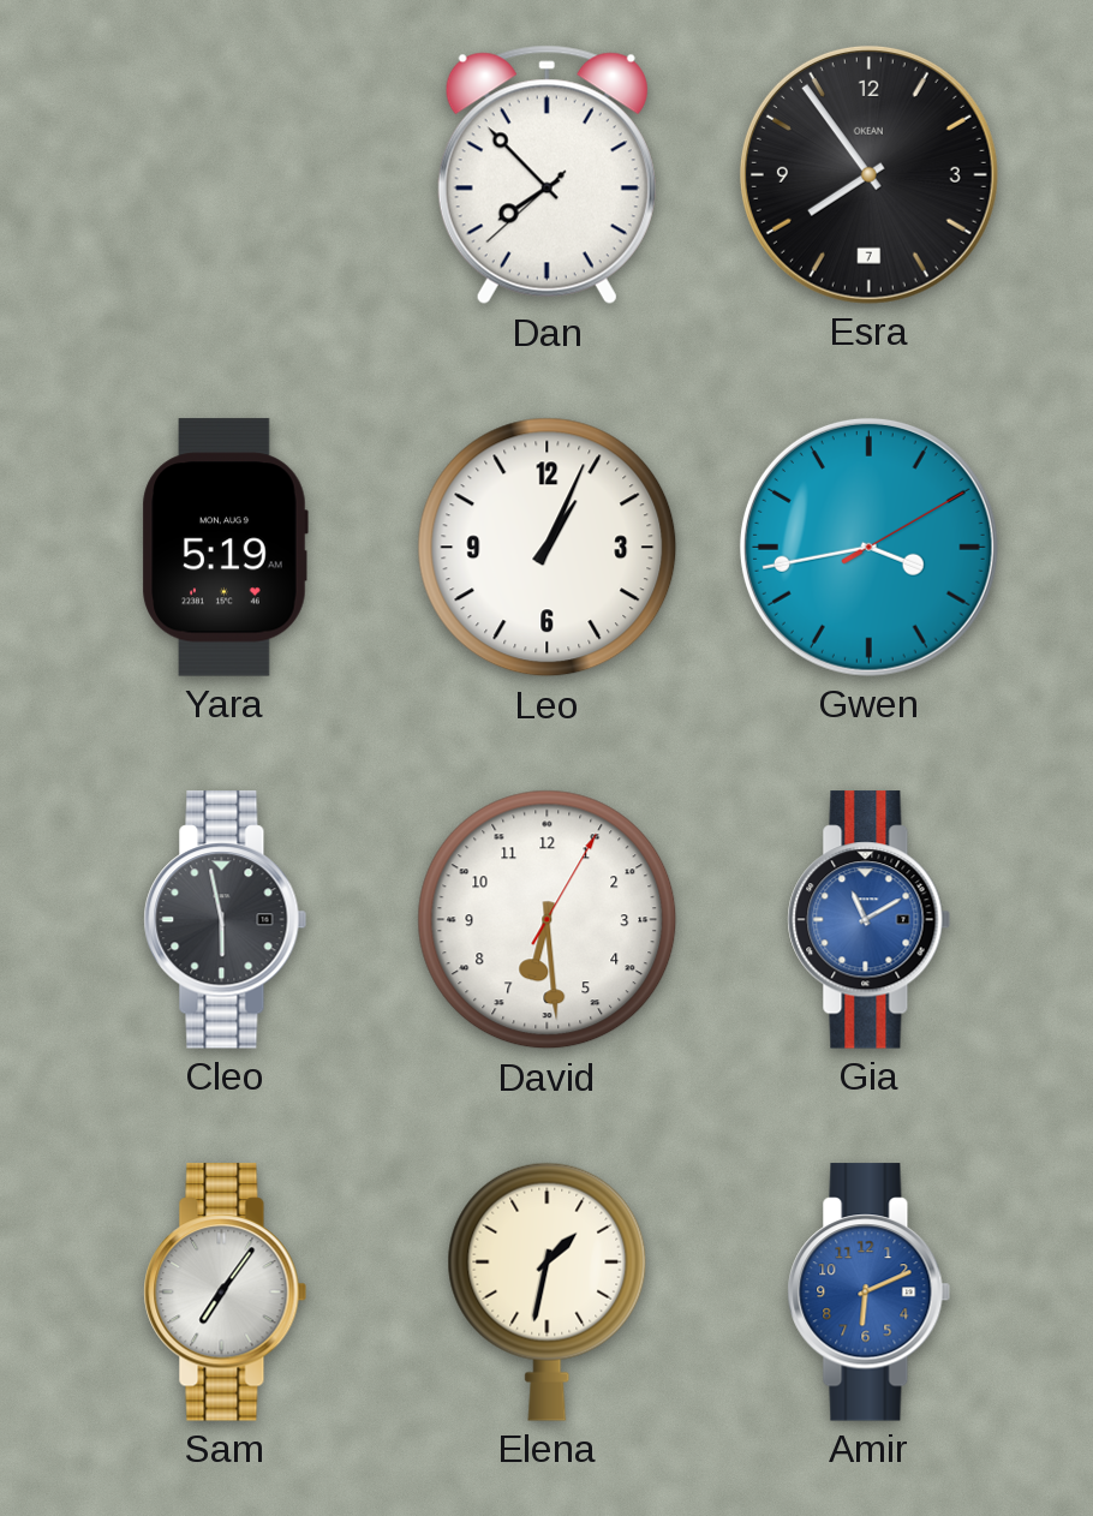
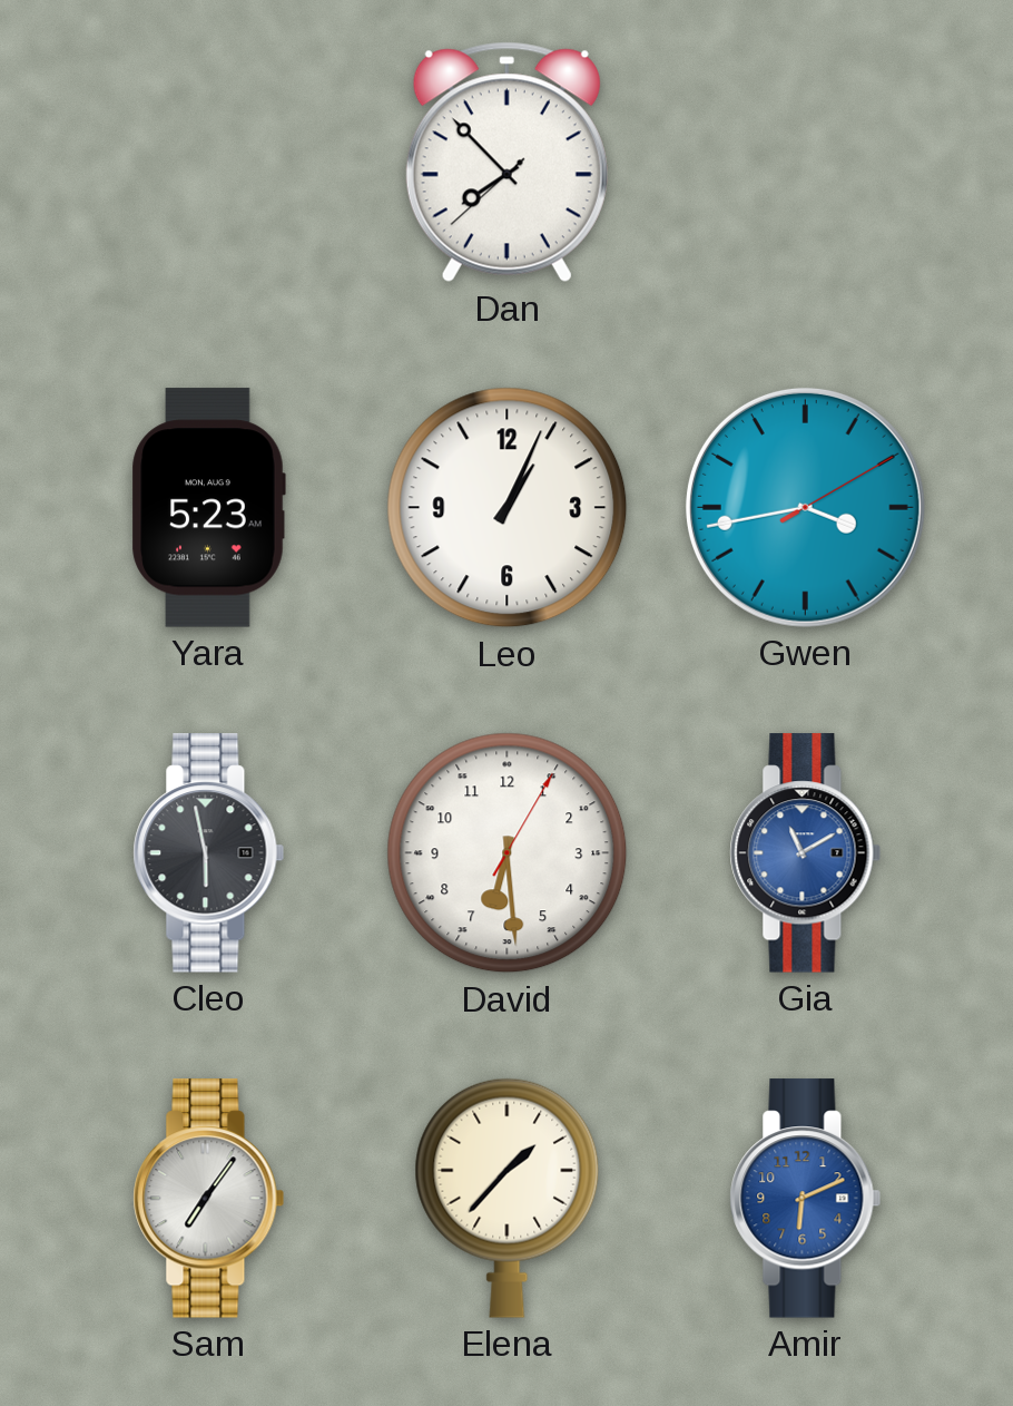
Esra: 7:54 -> none (868, 174)
Yara: 5:19 -> 5:23 (208, 508)
Elena: 1:32 -> 1:37 (508, 1198)
